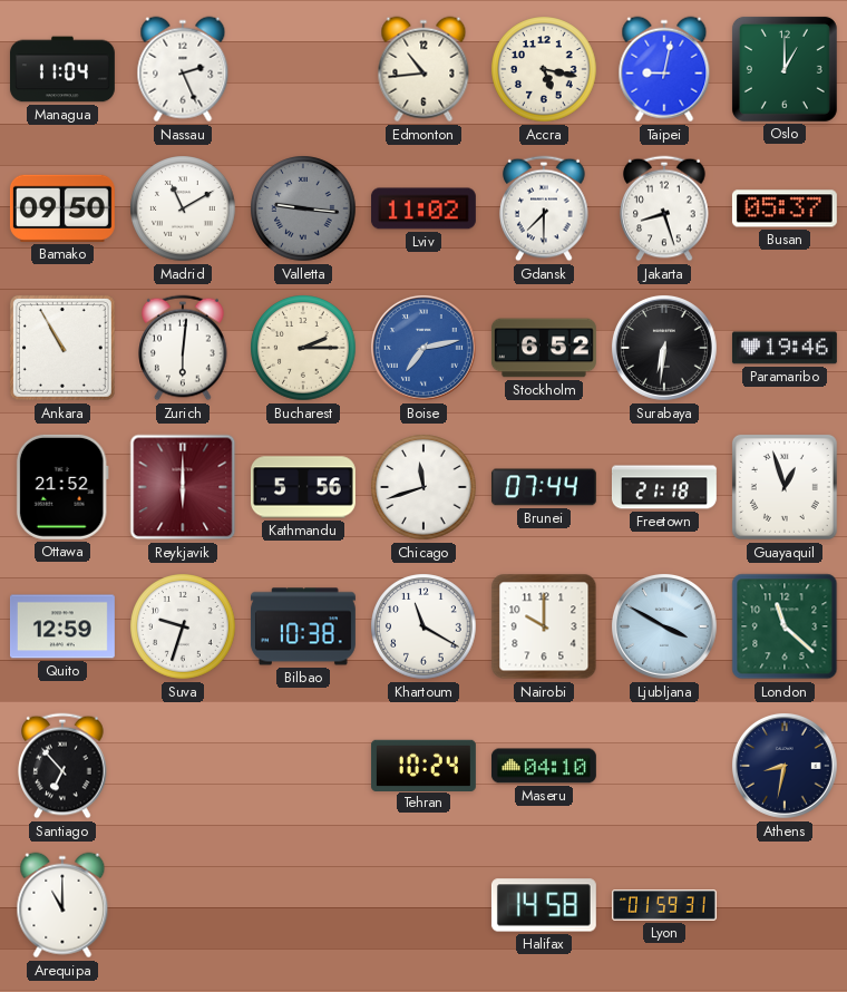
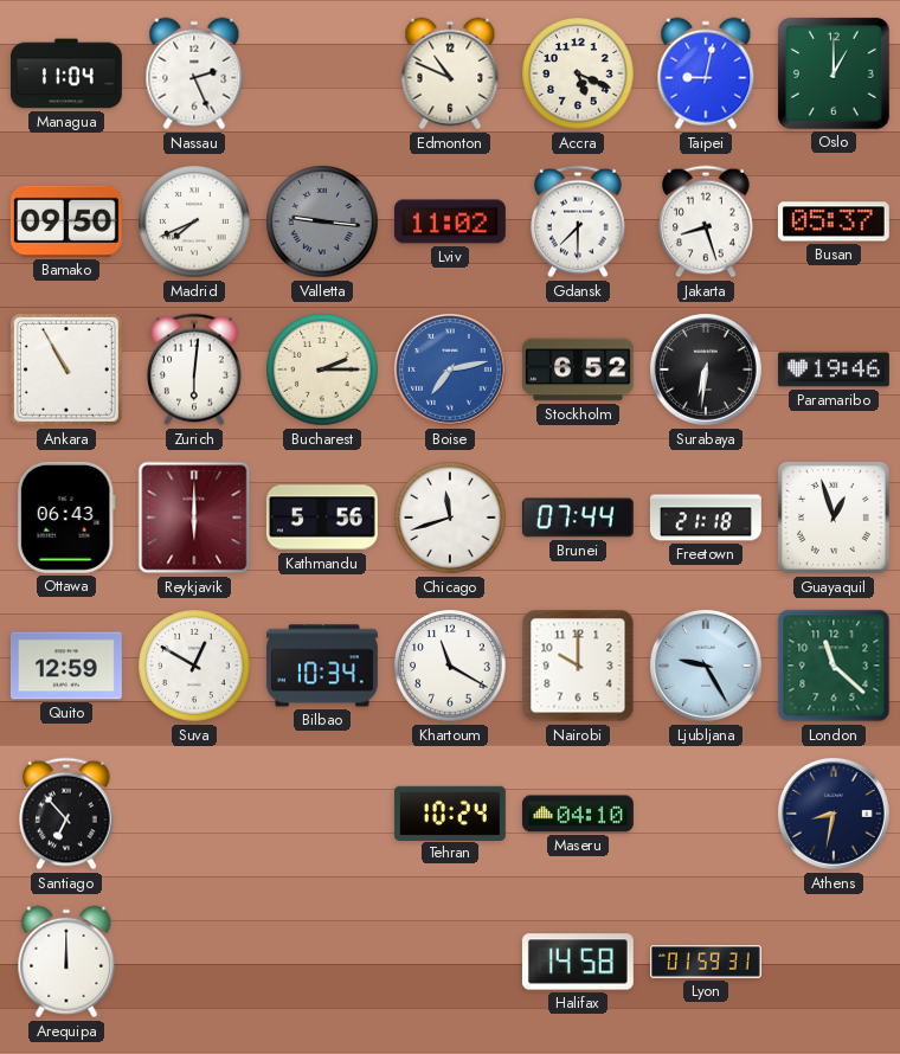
Edmonton: 10:44 -> 10:49 (450, 73)
Accra: 5:17 -> 5:19 (578, 73)
Madrid: 11:10 -> 7:41 (194, 221)
Ottawa: 21:52 -> 06:43 (66, 518)
Suva: 9:33 -> 12:50 (194, 666)
Bilbao: 10:38 -> 10:34 (322, 666)
Ljubljana: 3:50 -> 9:25 (706, 666)
Arequipa: 11:00 -> 12:00 (66, 962)
